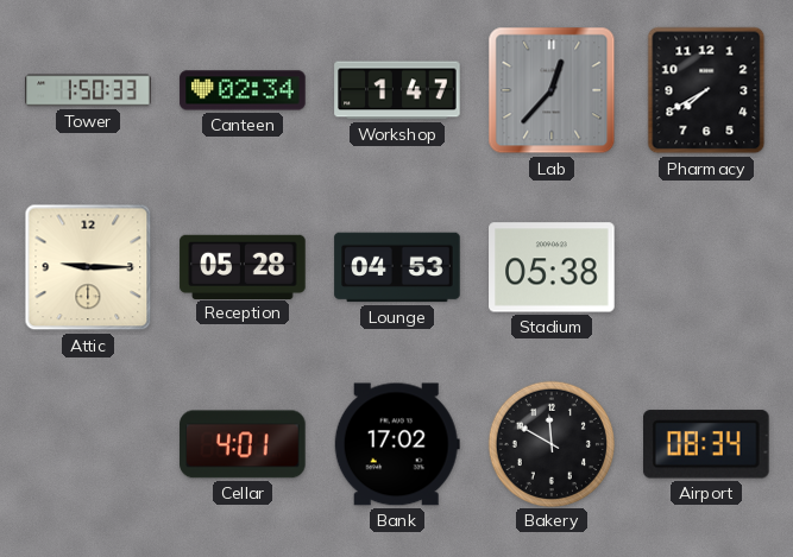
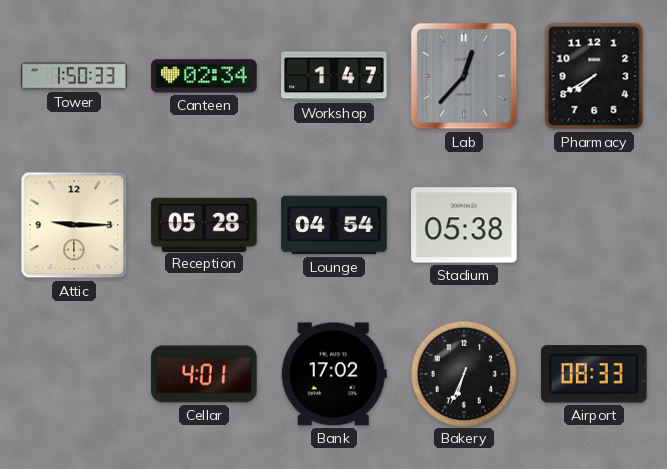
Lounge: 04:53 -> 04:54 (334, 225)
Bakery: 11:50 -> 6:34 (463, 373)
Airport: 08:34 -> 08:33 (595, 374)
